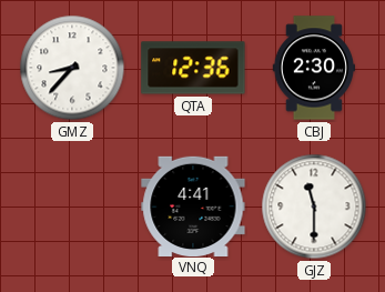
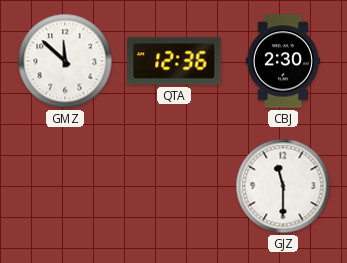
GMZ: 8:37 -> 11:52 (65, 61)
VNQ: 4:41 -> none (193, 205)
